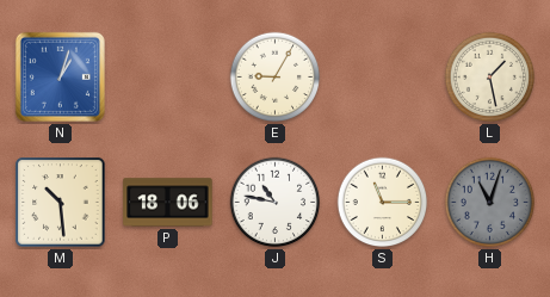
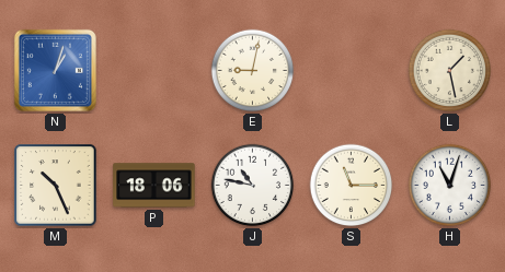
E: 9:05 -> 9:02 (253, 71)
M: 10:29 -> 10:26 (56, 186)
H dial: grey -> white (450, 186)
